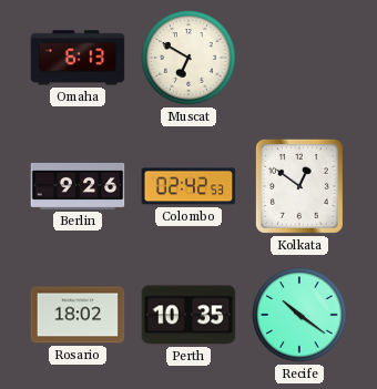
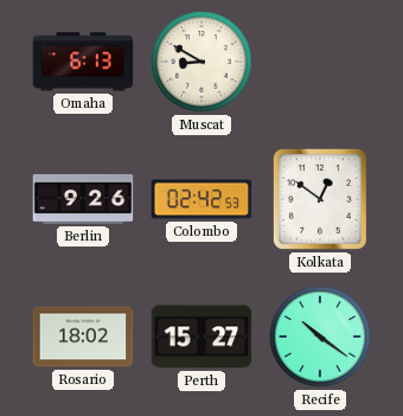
Muscat: 6:50 -> 8:50 (201, 62)
Perth: 10:35 -> 15:27 (201, 337)
